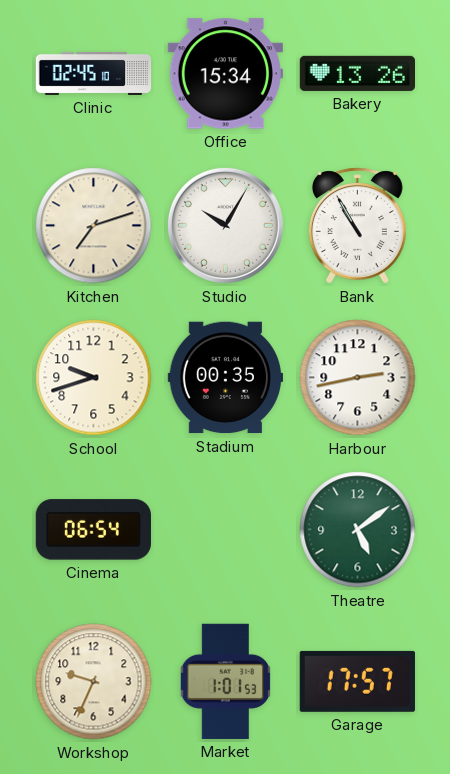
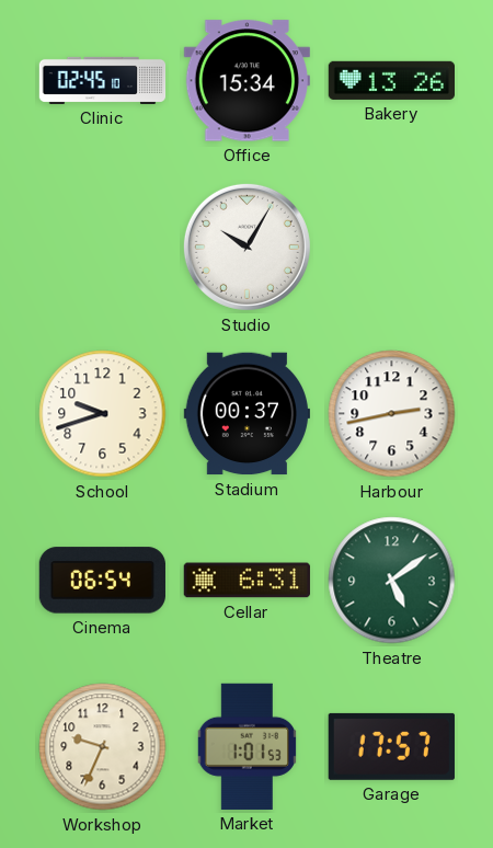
Kitchen: 7:12 -> none (94, 226)
Bank: 10:55 -> none (357, 226)
Stadium: 00:35 -> 00:37 (246, 414)
Cellar: none -> 6:31 (246, 581)
